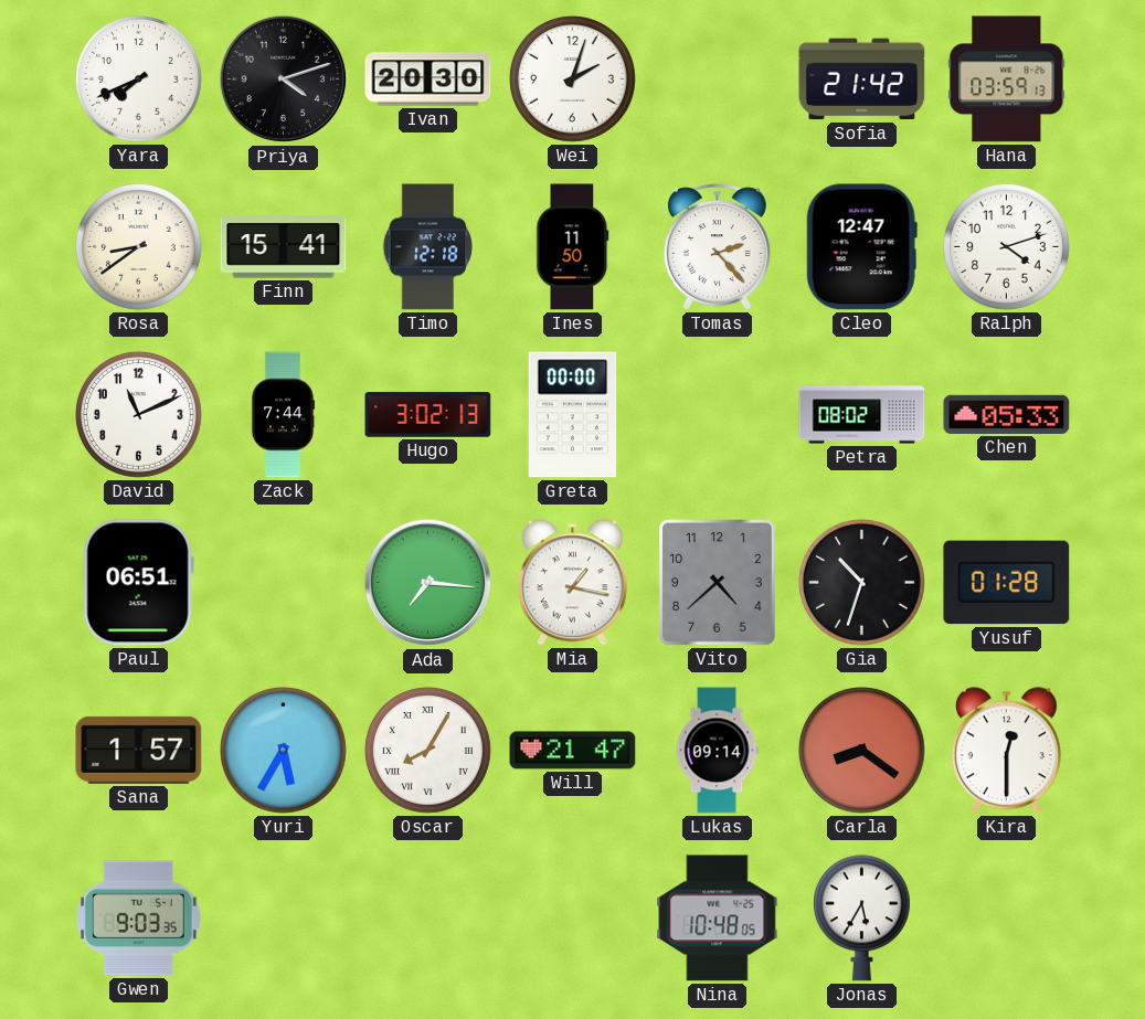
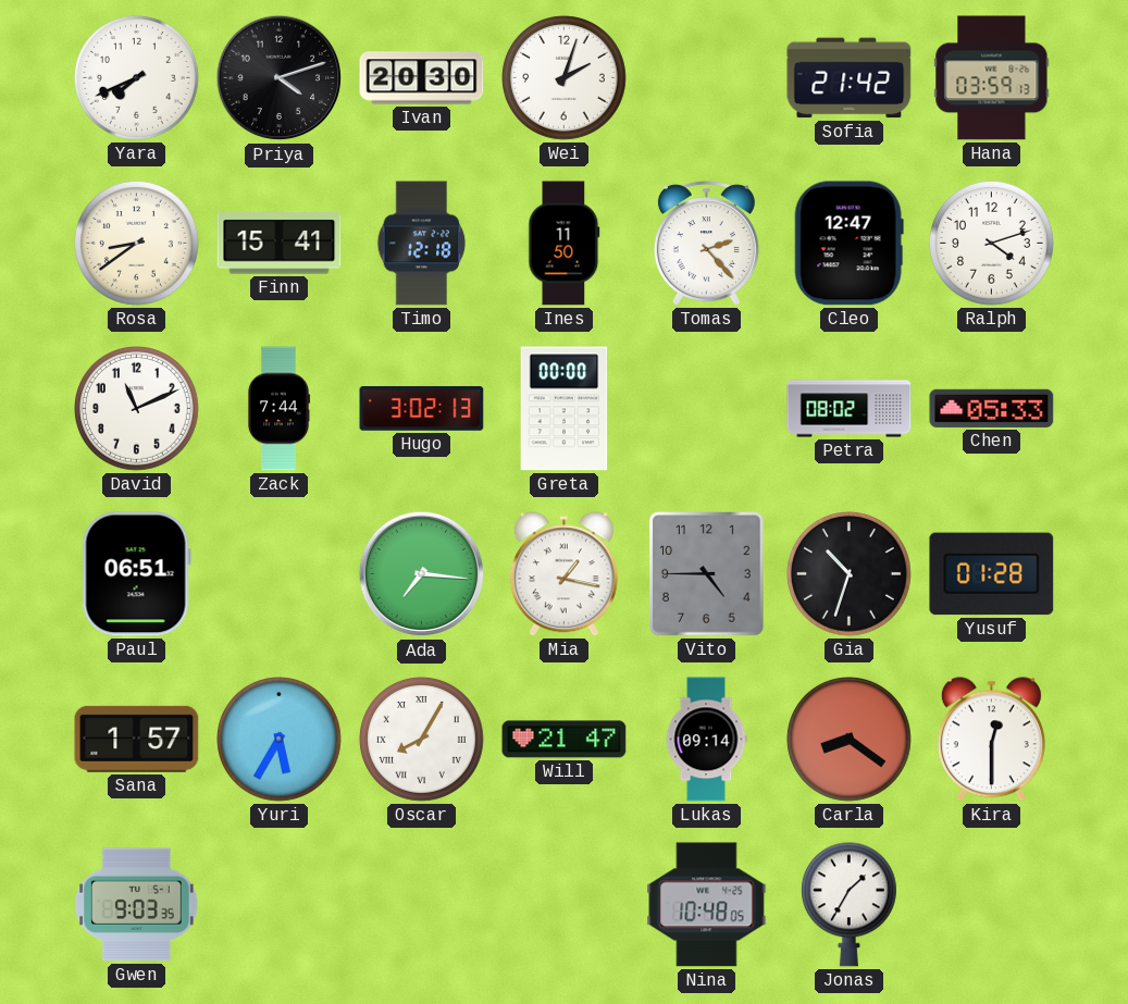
Vito: 4:38 -> 4:45 (707, 574)
Jonas: 5:35 -> 1:35 (848, 905)
